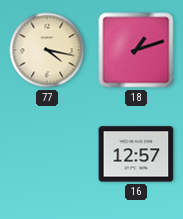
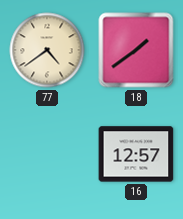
77: 4:17 -> 4:39 (47, 50)
18: 1:12 -> 1:39 (136, 50)
